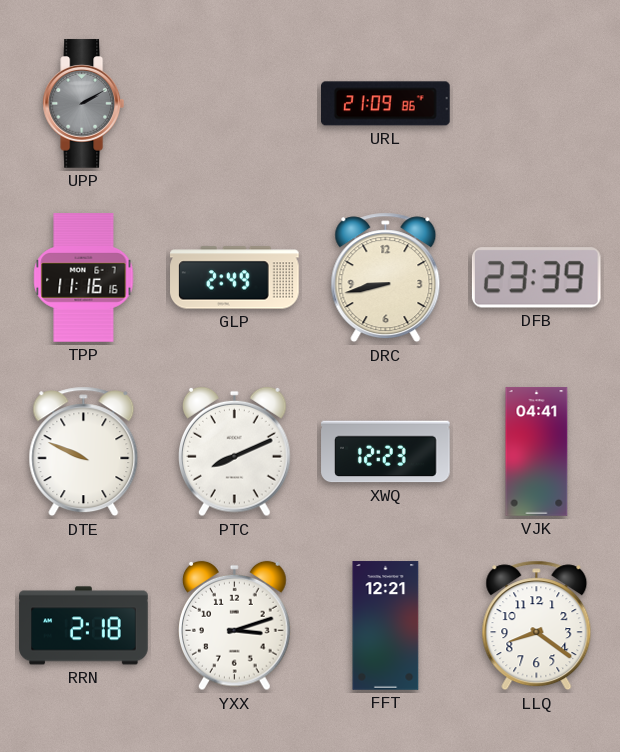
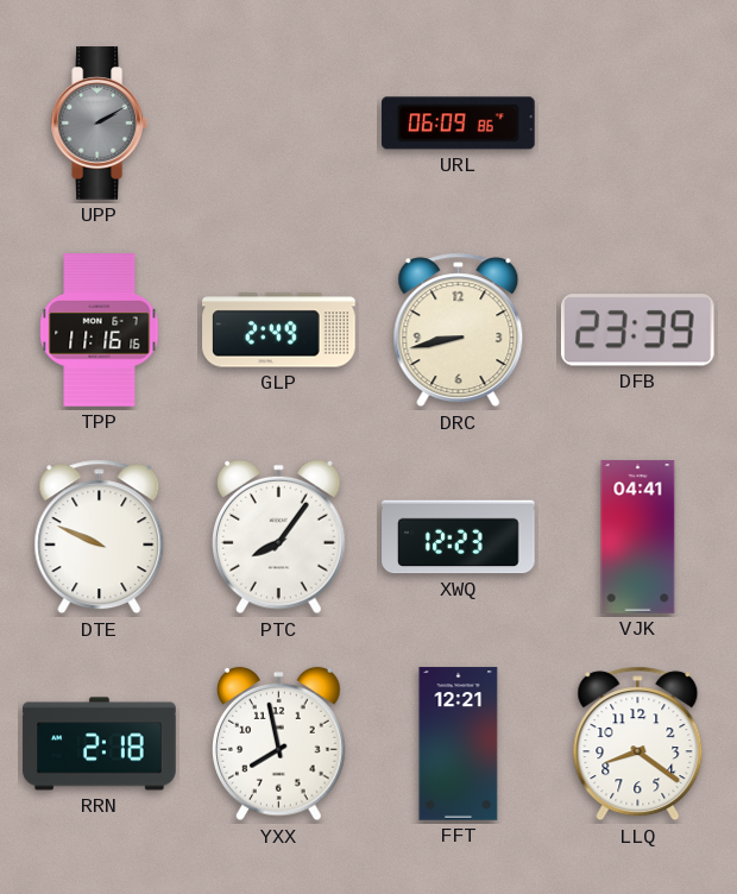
URL: 21:09 -> 06:09 (459, 124)
PTC: 8:11 -> 8:06 (279, 537)
YXX: 3:12 -> 7:58 (279, 744)
